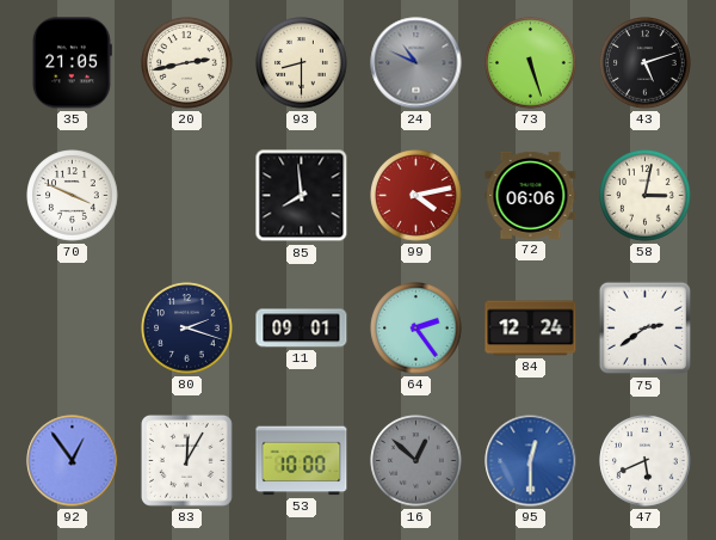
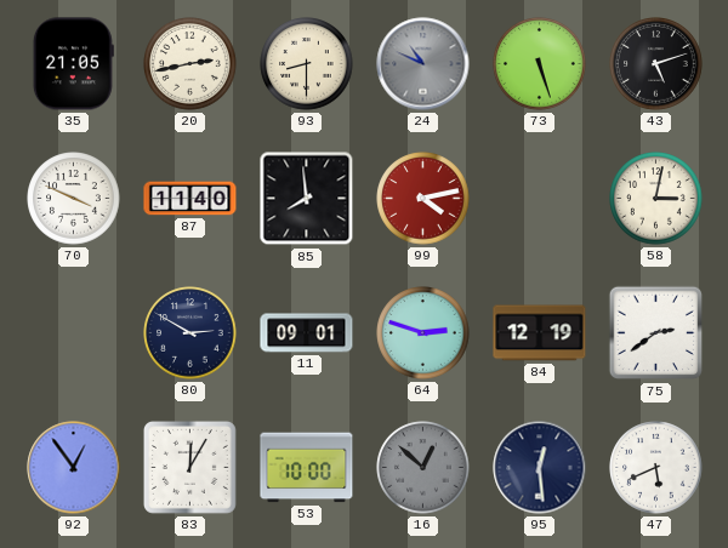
87: none -> 11:40 (190, 199)
72: 06:06 -> none (531, 195)
80: 2:18 -> 2:50 (190, 333)
64: 2:24 -> 2:48 (423, 333)
84: 12:24 -> 12:19 (540, 333)
95: 12:30 -> 12:29 (540, 468)
95 dial: blue -> navy (540, 468)
